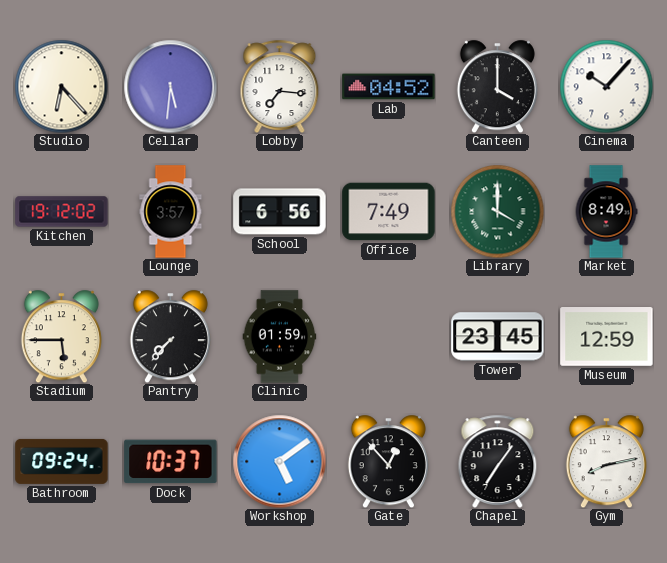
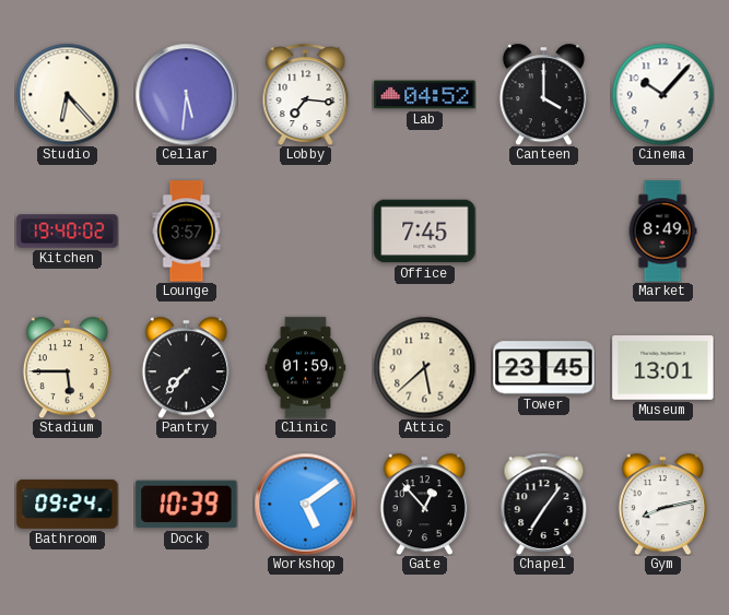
Kitchen: 19:12 -> 19:40 (68, 232)
School: 6:56 -> none (280, 212)
Office: 7:49 -> 7:45 (425, 232)
Library: 4:00 -> none (497, 211)
Attic: none -> 5:38 (424, 367)
Museum: 12:59 -> 13:01 (663, 368)
Dock: 10:37 -> 10:39 (187, 505)
